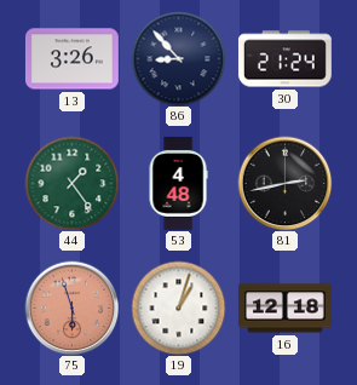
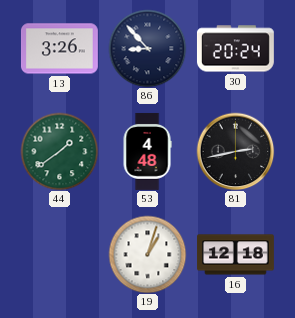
30: 21:24 -> 20:24 (235, 49)
44: 1:24 -> 1:39 (59, 151)
75: 5:57 -> none (71, 308)
